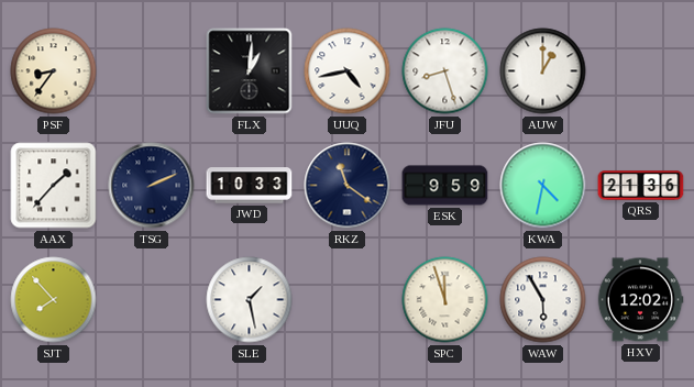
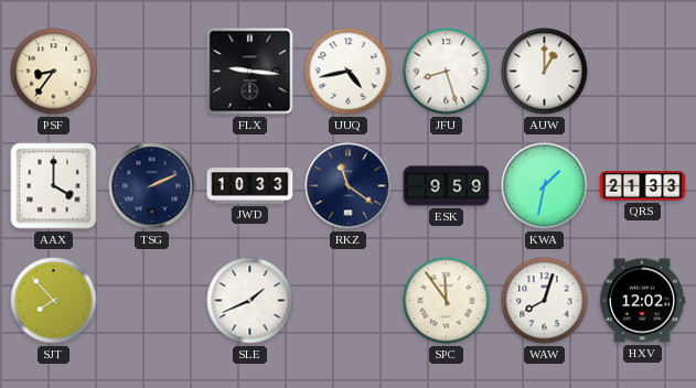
FLX: 1:01 -> 9:16 (250, 72)
AAX: 1:37 -> 4:00 (54, 186)
KWA: 4:32 -> 1:32 (545, 186)
QRS: 21:36 -> 21:33 (643, 186)
SLE: 1:28 -> 1:41 (250, 301)
SPC: 11:57 -> 11:54 (447, 301)
WAW: 5:55 -> 8:03 (545, 301)
